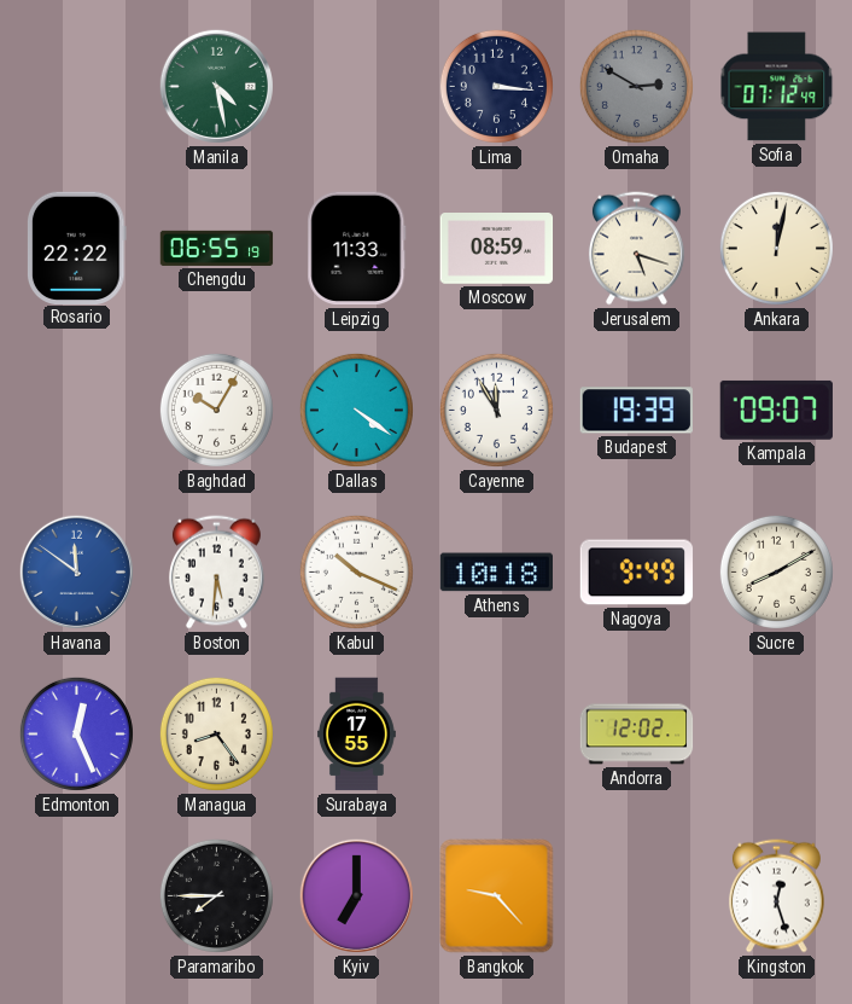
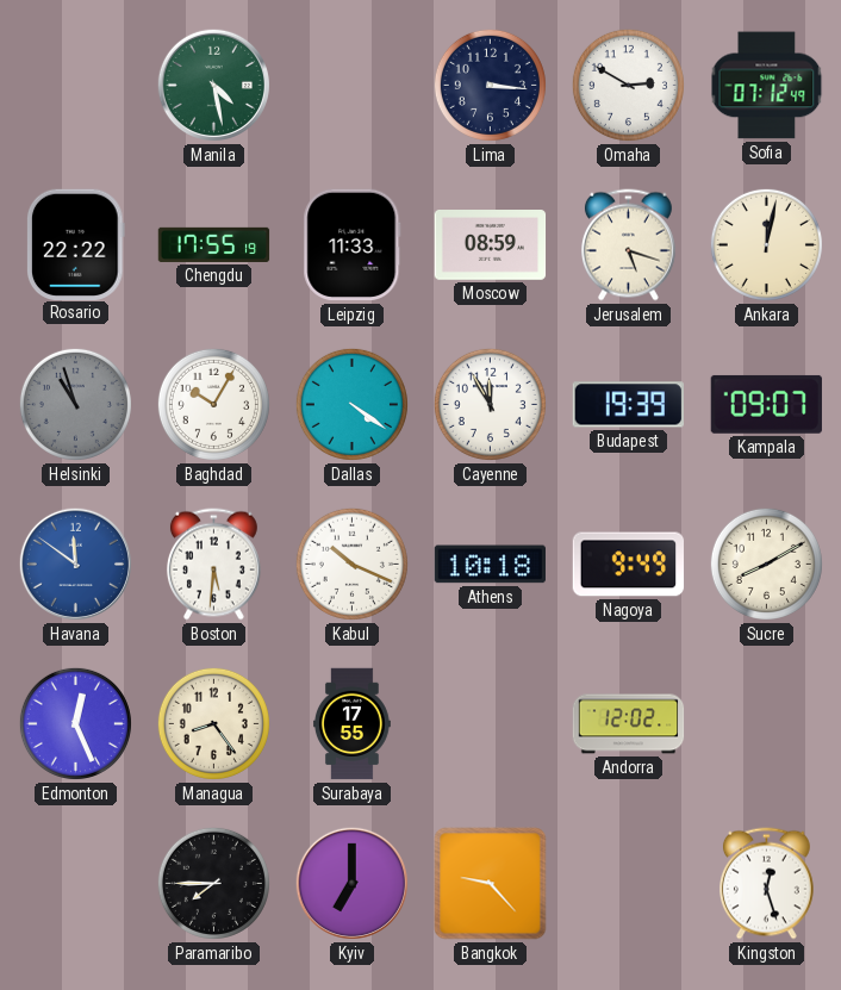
Omaha dial: grey -> white (628, 85)
Chengdu: 06:55 -> 17:55 (214, 244)
Helsinki: none -> 10:57 (75, 404)
